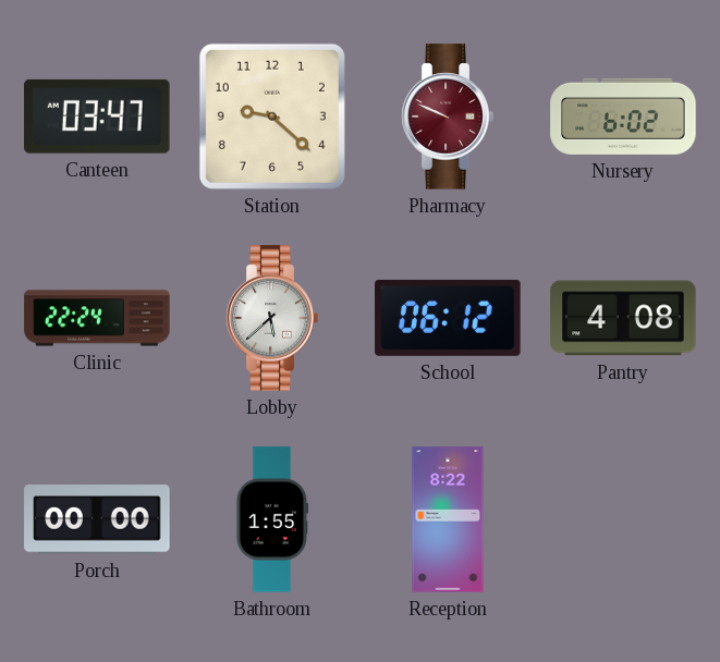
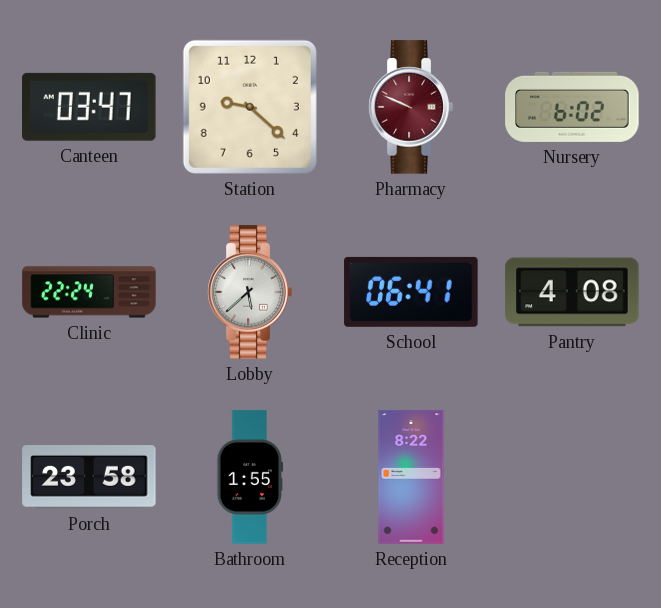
School: 06:12 -> 06:41 (411, 292)
Porch: 00:00 -> 23:58 (89, 478)
